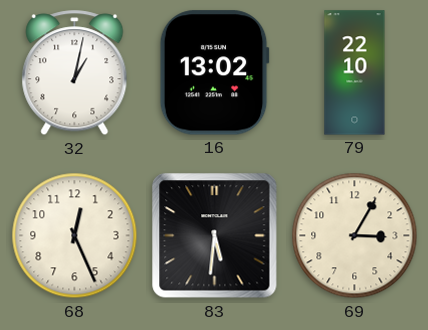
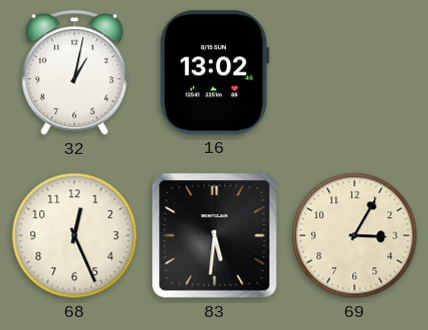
79: 22:10 -> none (355, 73)
